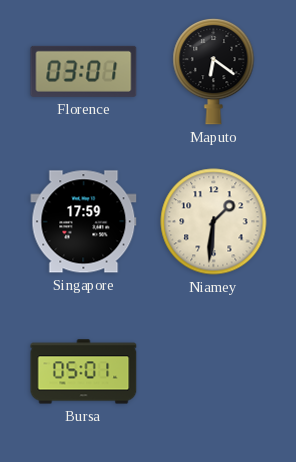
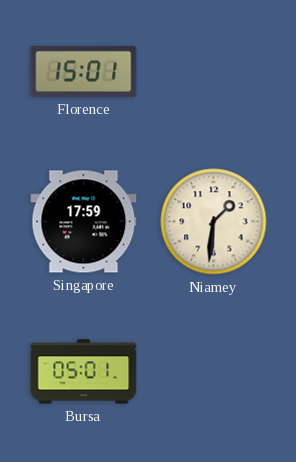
Florence: 03:01 -> 15:01 (84, 71)
Maputo: 6:21 -> none (214, 71)
